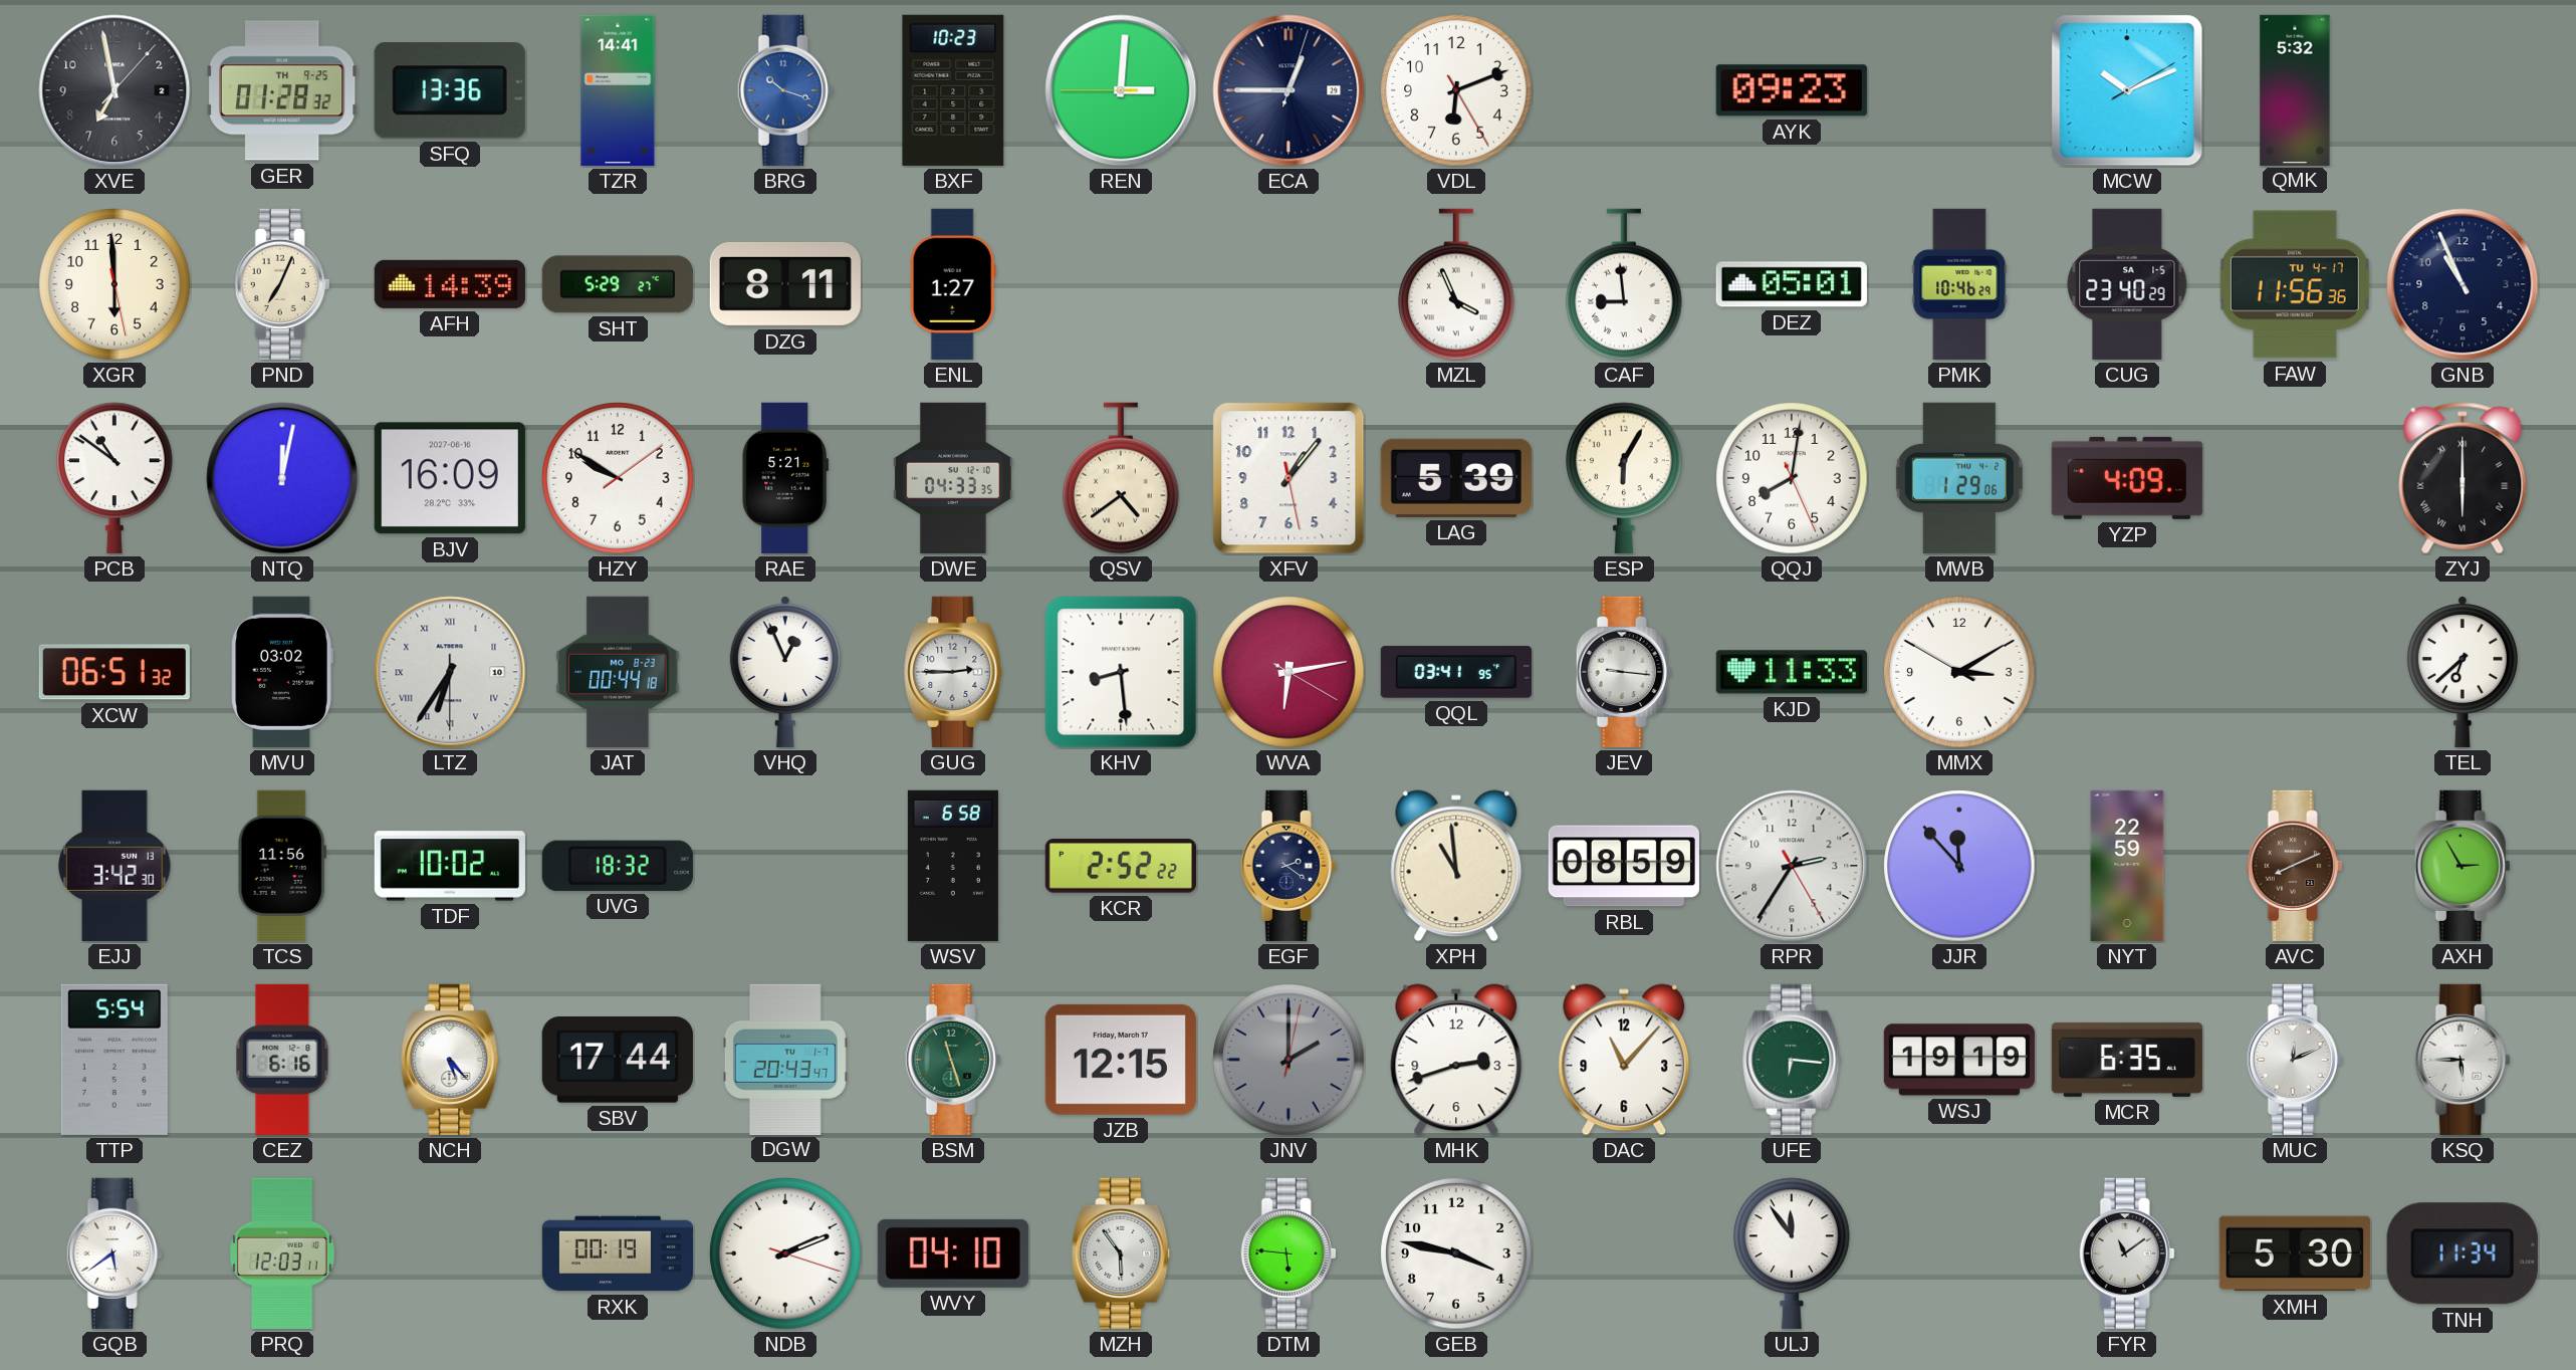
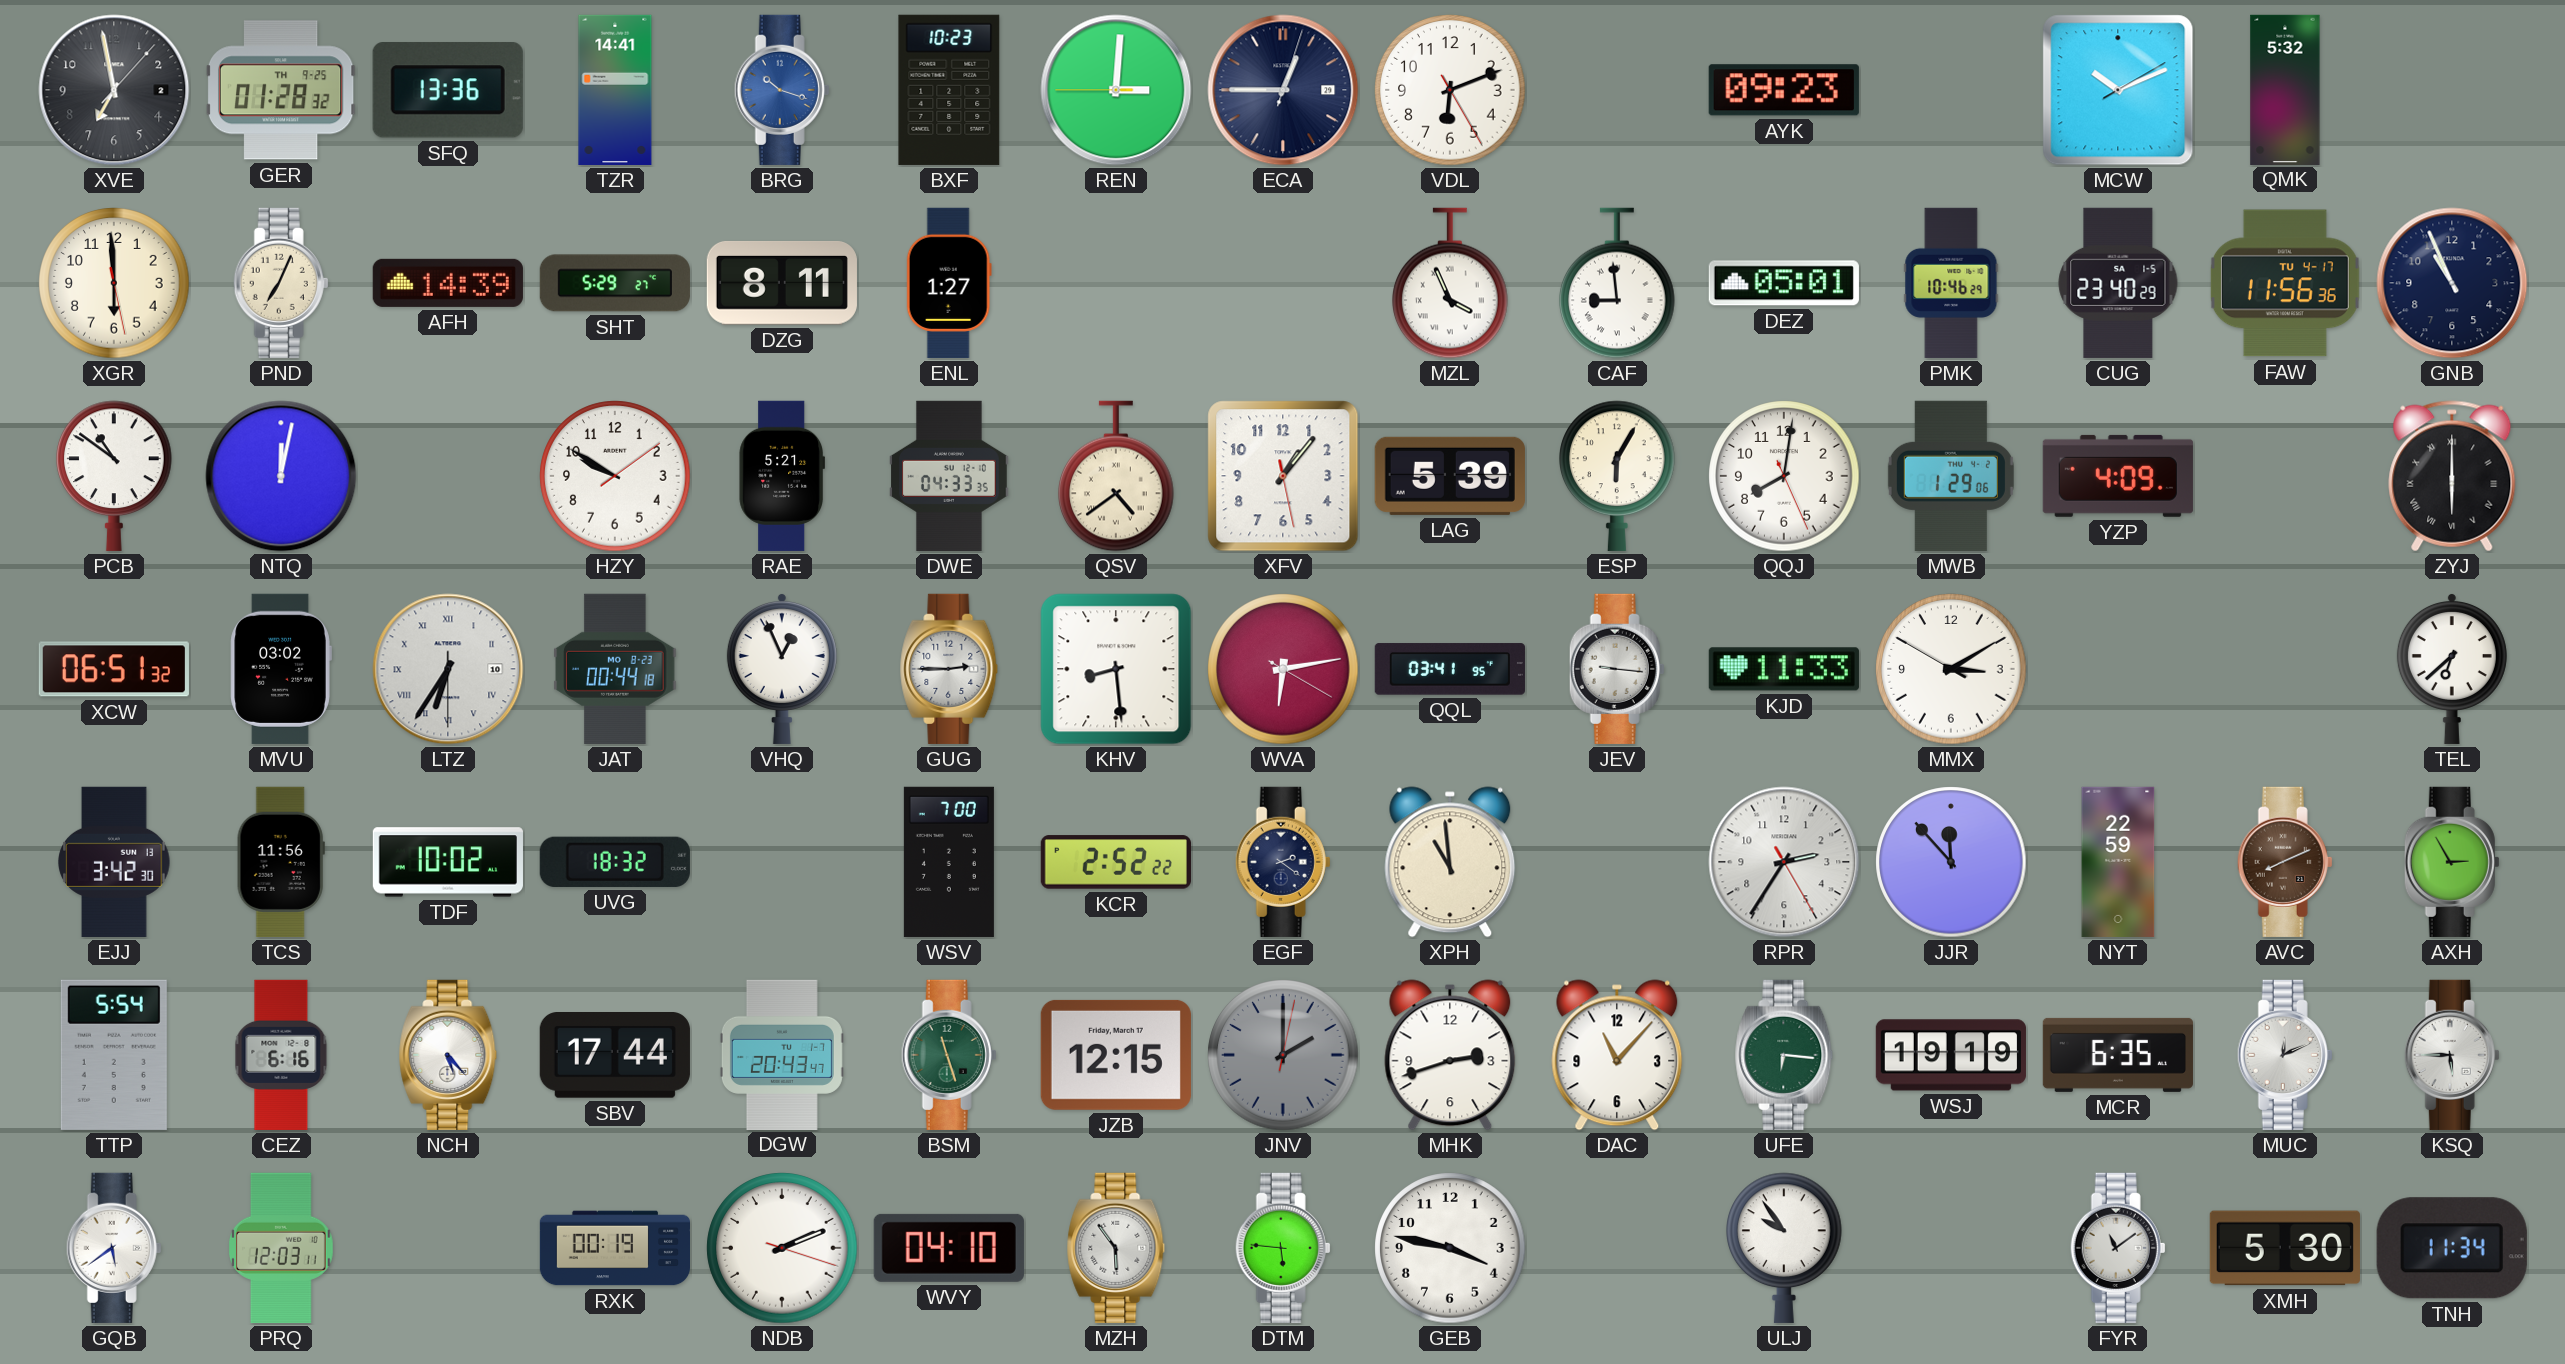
BJV: 16:09 -> none (450, 478)
WSV: 6:58 -> 7:00 (949, 862)
RBL: 08:59 -> none (1624, 866)
ULJ: 11:54 -> 9:54 (1785, 1248)
